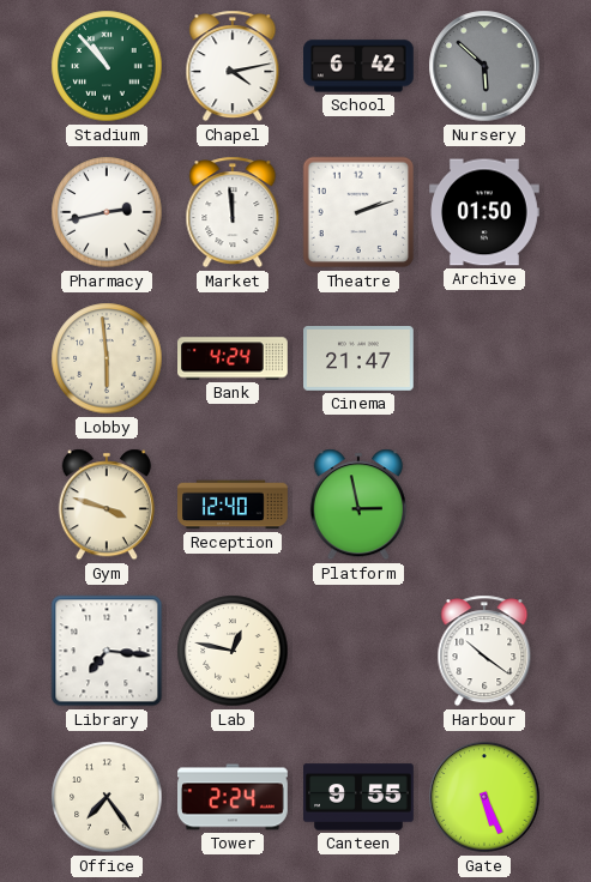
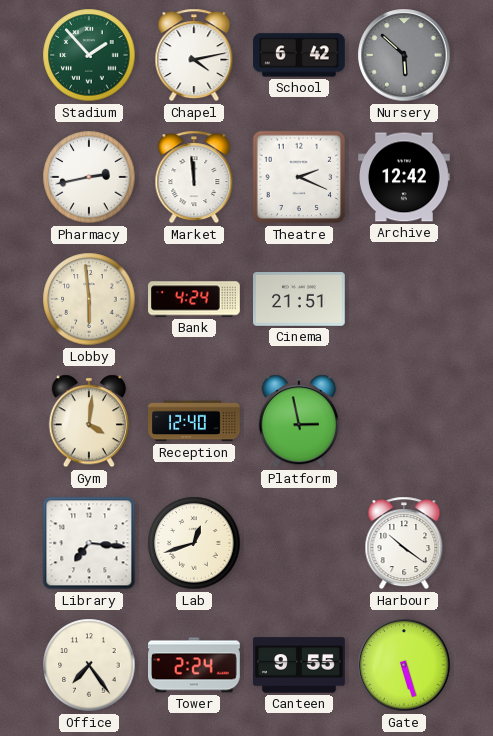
Stadium: 10:53 -> 1:53 (89, 55)
Theatre: 2:12 -> 2:19 (299, 177)
Archive: 01:50 -> 12:42 (405, 177)
Cinema: 21:47 -> 21:51 (300, 300)
Gym: 3:48 -> 4:01 (89, 421)
Lab: 12:47 -> 12:42 (194, 543)
Gate: 5:26 -> 5:27 (404, 665)
